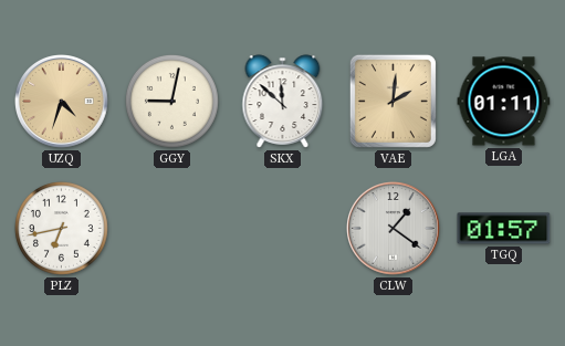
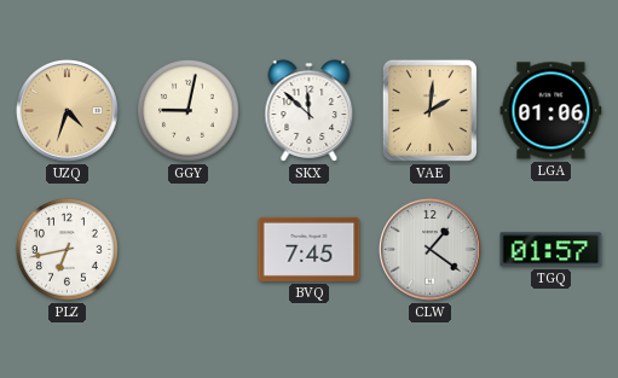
LGA: 01:11 -> 01:06 (551, 111)
BVQ: none -> 7:45 (310, 249)
